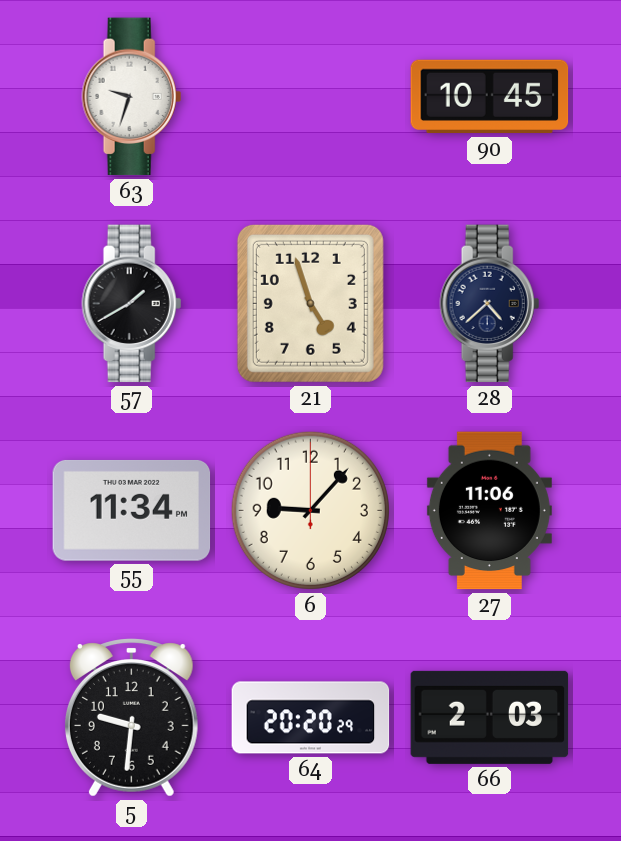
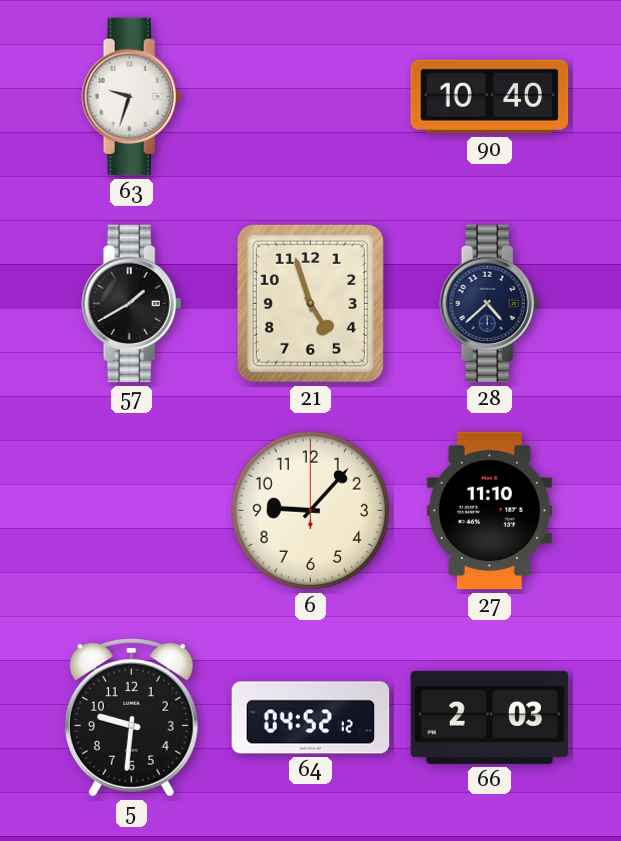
90: 10:45 -> 10:40 (490, 97)
55: 11:34 -> none (132, 510)
27: 11:06 -> 11:10 (489, 511)
64: 20:20 -> 04:52 (311, 718)
